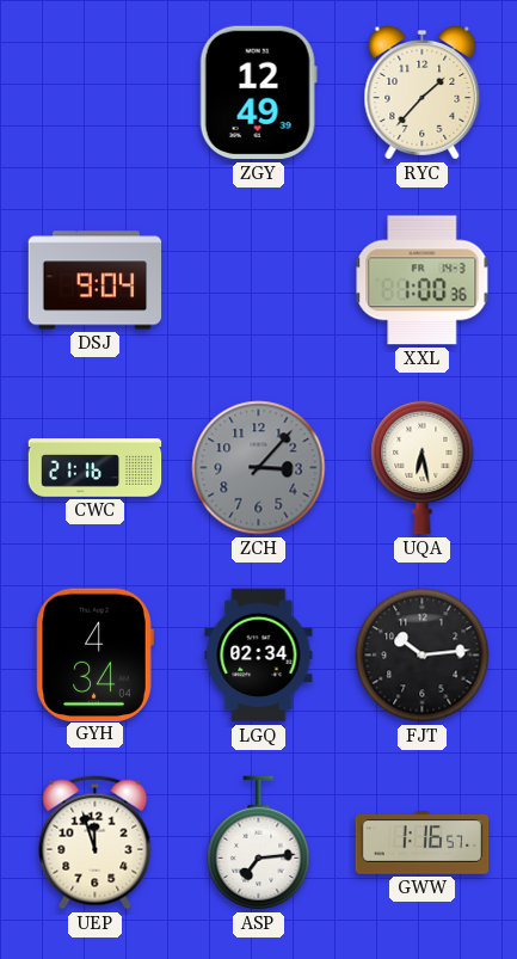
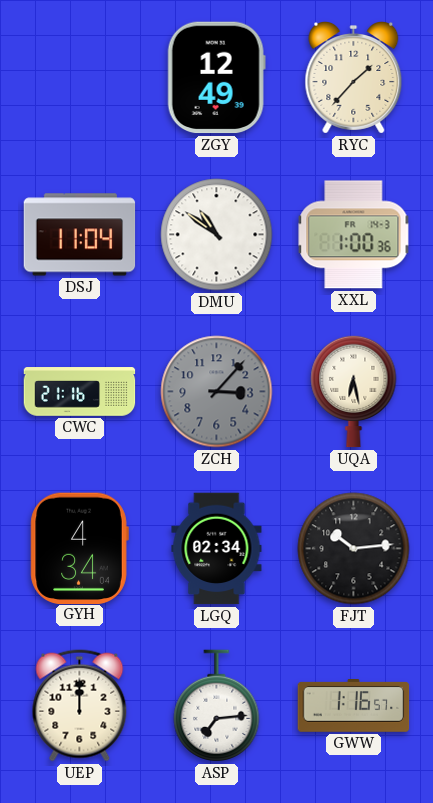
DSJ: 9:04 -> 11:04 (80, 235)
DMU: none -> 10:51 (217, 235)
UEP: 11:57 -> 12:00 (80, 706)
